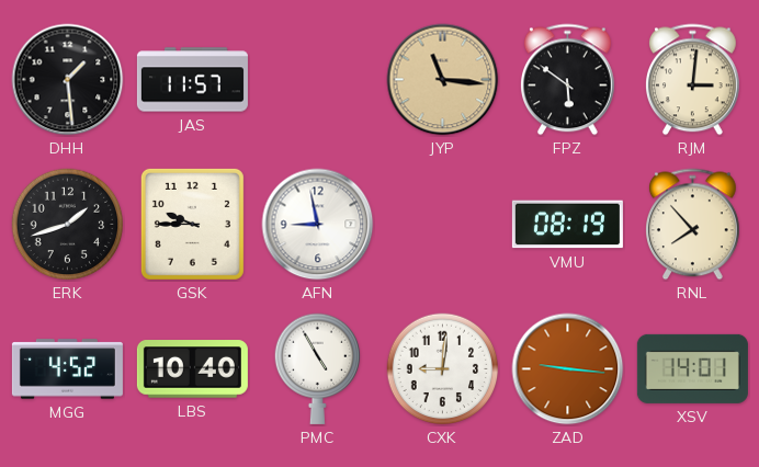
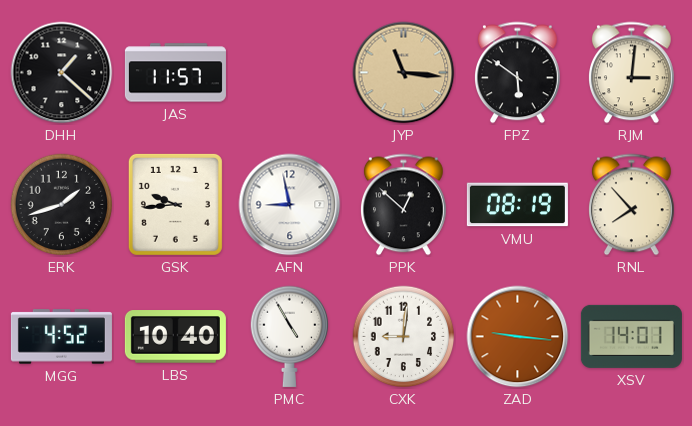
DHH: 1:29 -> 1:22 (62, 73)
GSK: 9:45 -> 9:44 (175, 204)
PPK: none -> 12:52 (404, 205)
